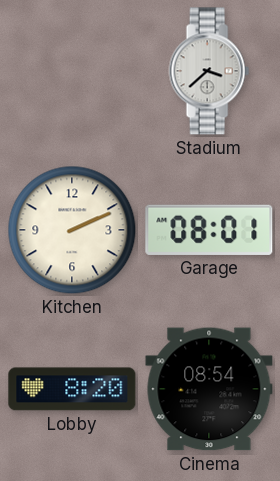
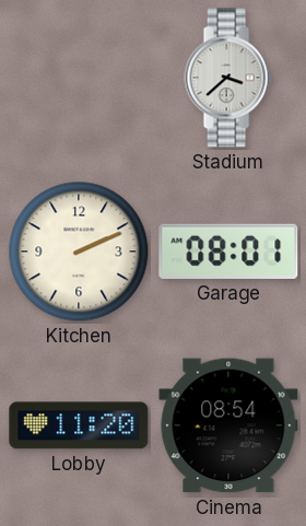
Lobby: 8:20 -> 11:20 (79, 425)
